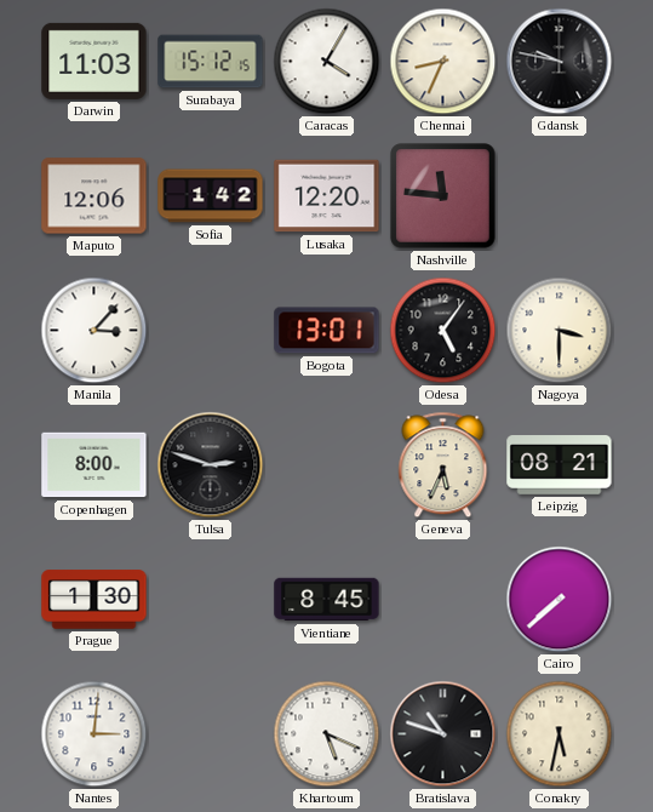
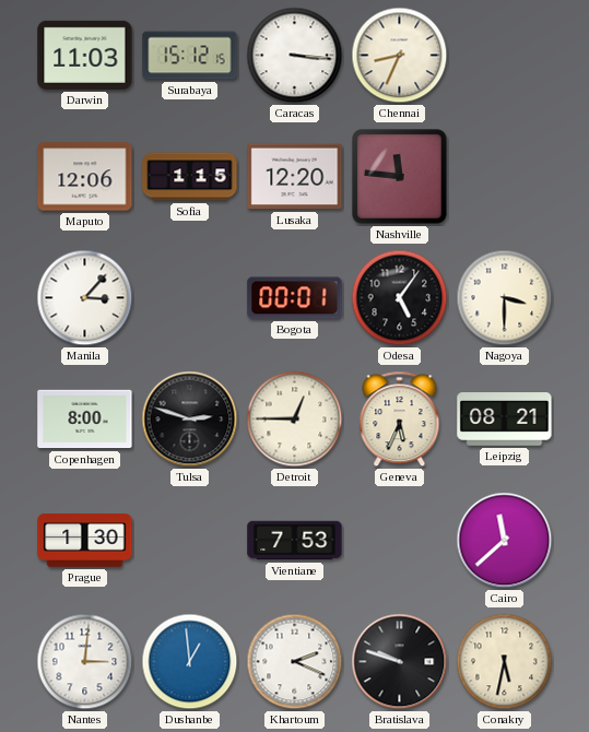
Caracas: 4:05 -> 3:16 (295, 56)
Gdansk: 9:47 -> none (560, 62)
Sofia: 1:42 -> 1:15 (190, 177)
Bogota: 13:01 -> 00:01 (295, 298)
Detroit: none -> 12:45 (295, 420)
Vientiane: 8:45 -> 7:53 (295, 541)
Cairo: 7:38 -> 11:38 (505, 541)
Dushanbe: none -> 12:59 (190, 662)
Khartoum: 5:19 -> 2:19 (295, 662)
Bratislava: 10:48 -> 9:48 (400, 662)
